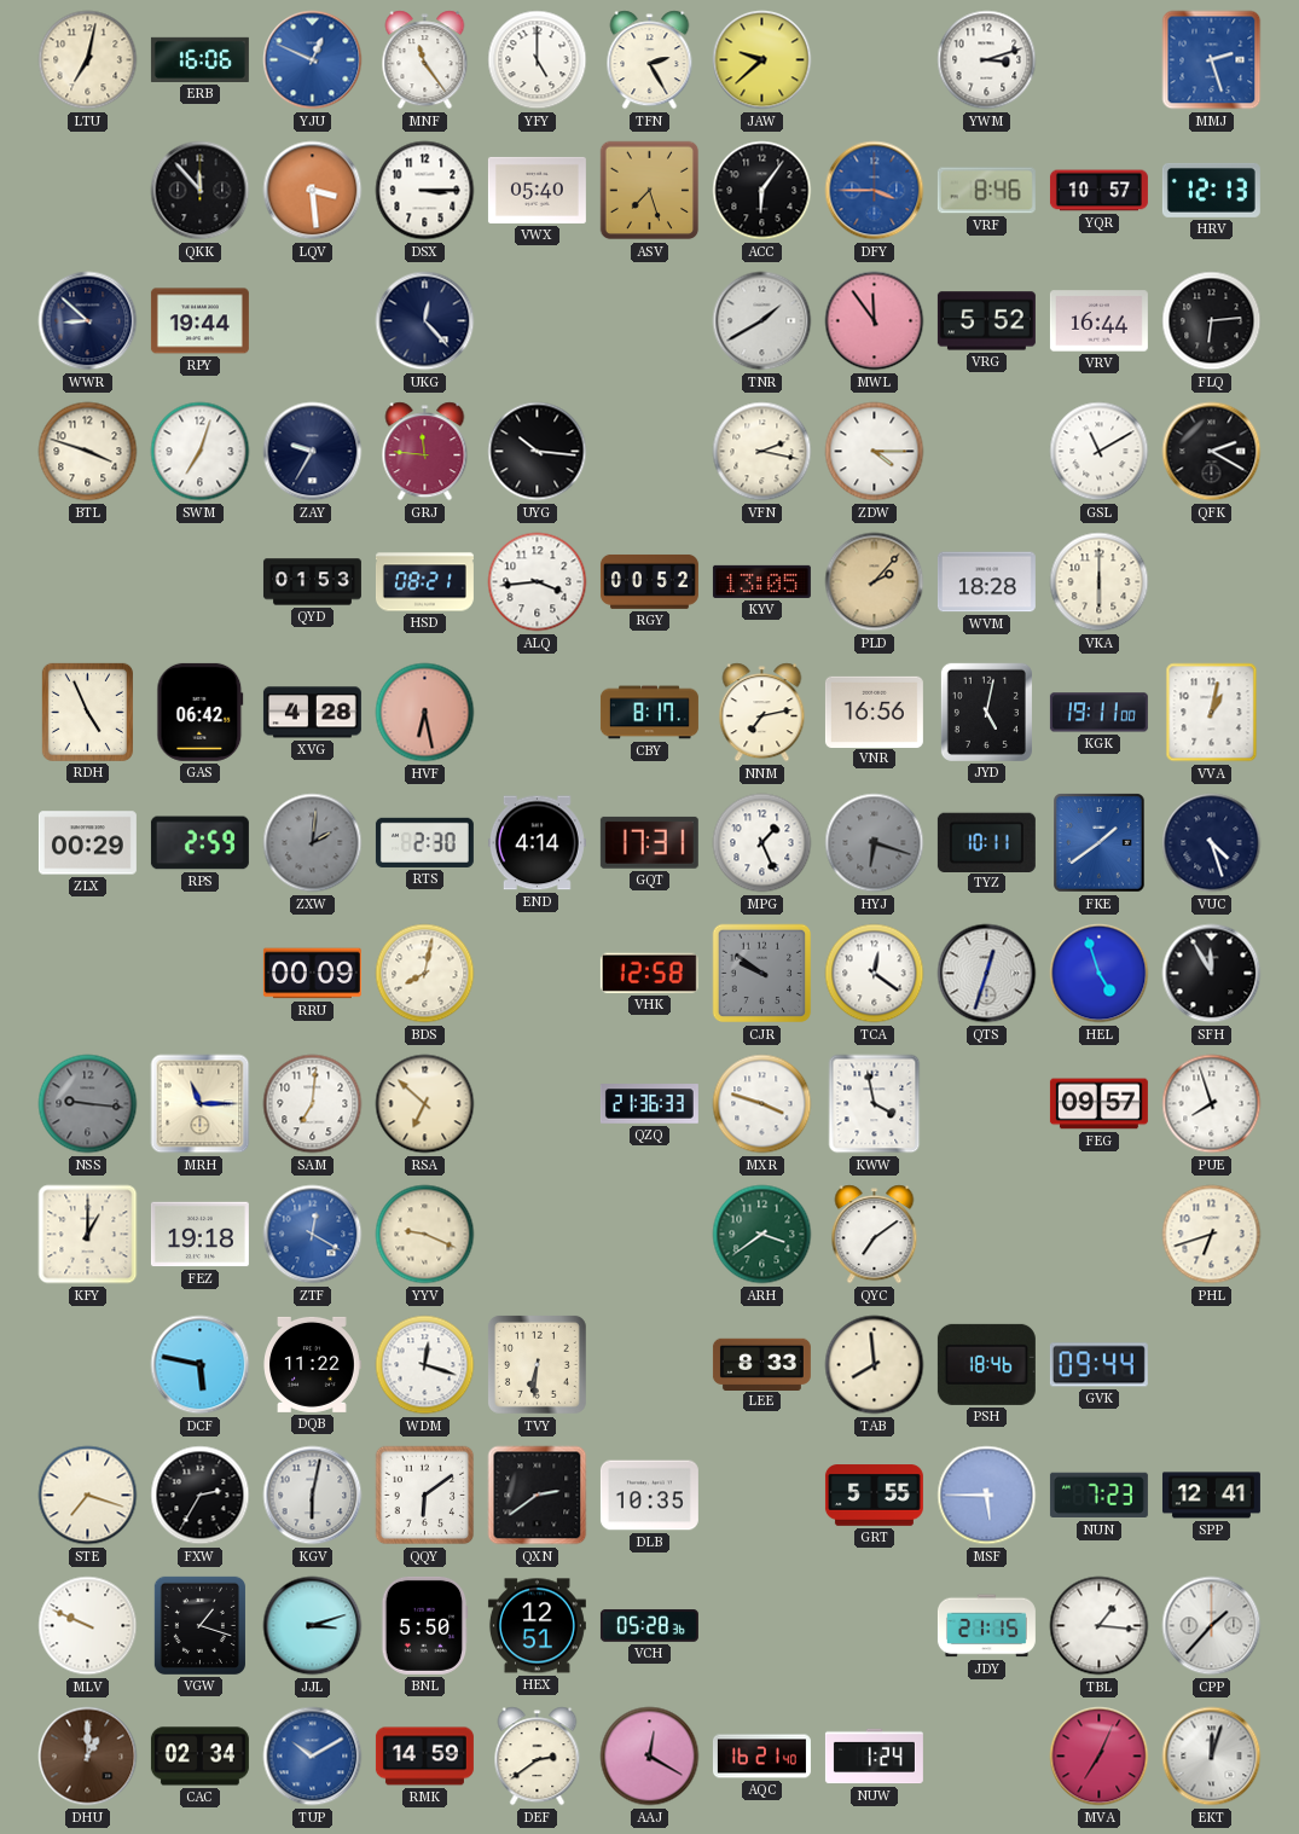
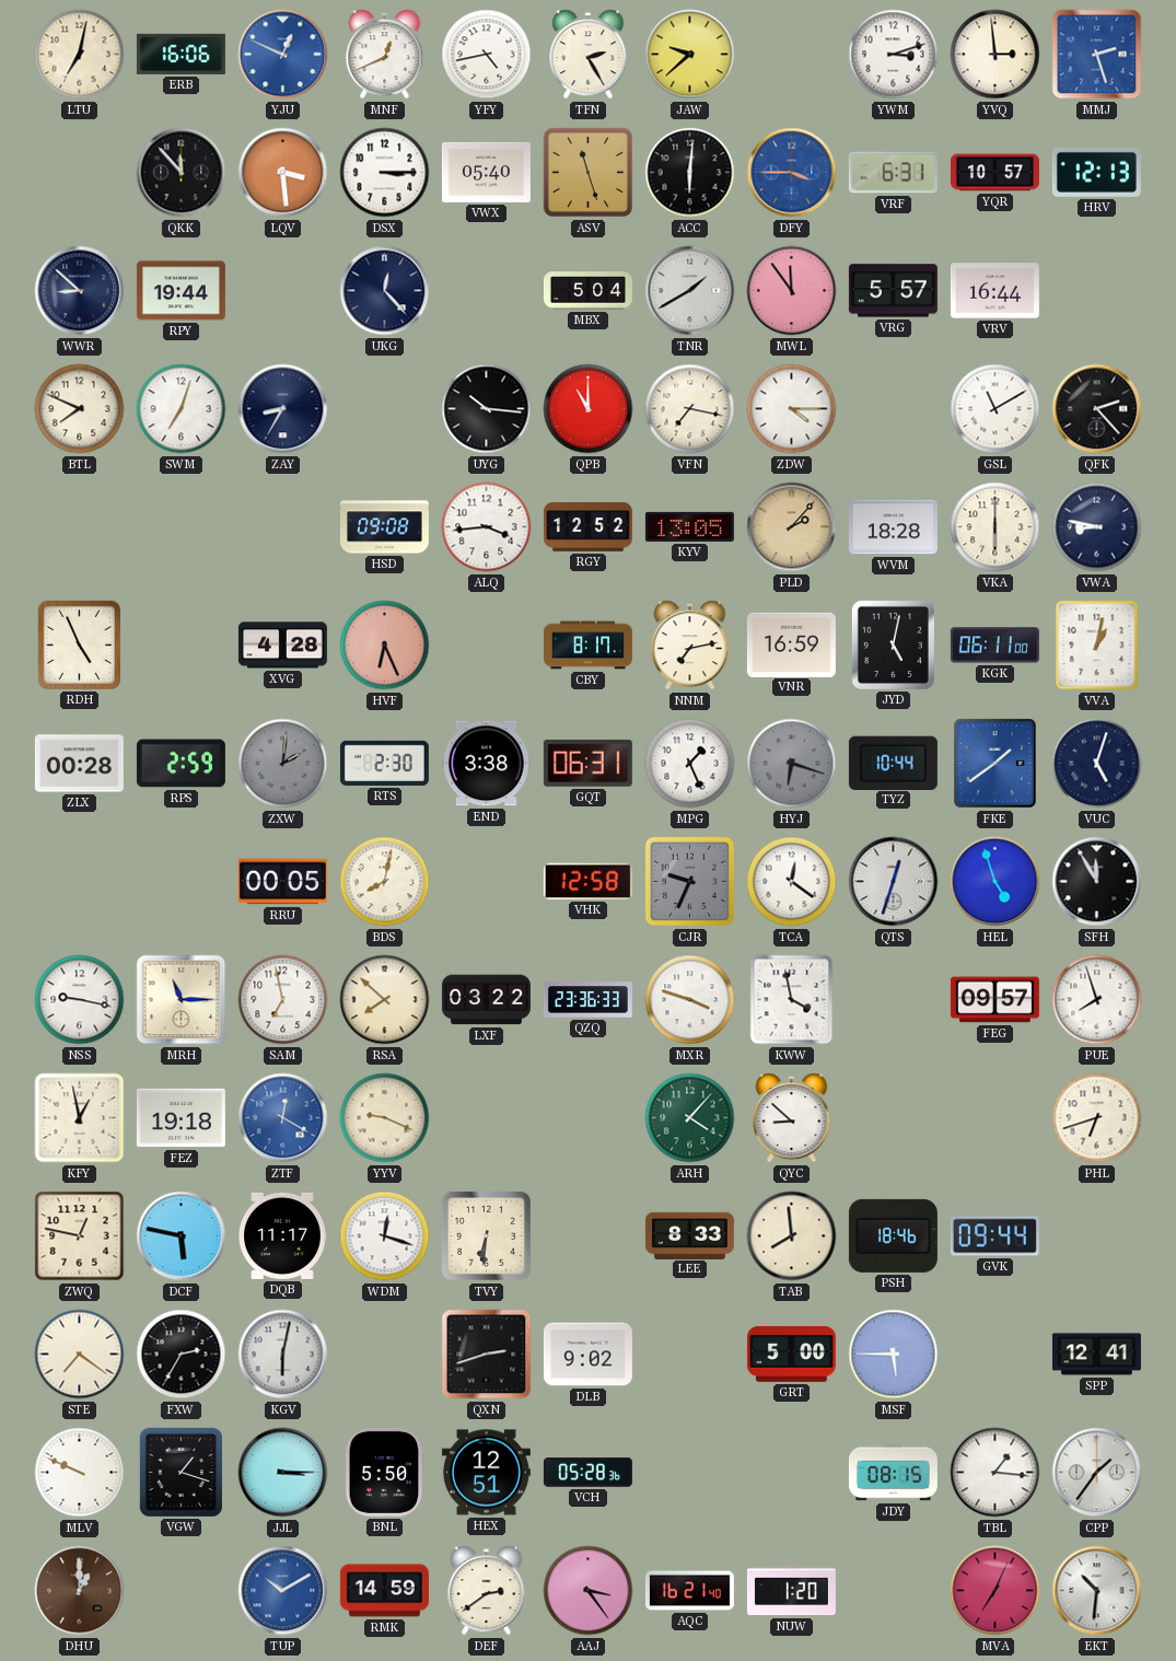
MNF: 11:24 -> 12:41 (385, 55)
YFY: 5:00 -> 4:43 (487, 55)
YVQ: none -> 2:59 (995, 55)
ASV: 7:27 -> 11:27 (589, 173)
ACC: 6:06 -> 6:01 (690, 173)
VRF: 8:46 -> 6:31 (893, 173)
MBX: none -> 5:04 (587, 291)
VRG: 5:52 -> 5:57 (893, 291)
FLQ: 6:14 -> none (1212, 321)
BTL: 3:48 -> 7:49 (80, 409)
ZAY: 9:35 -> 8:35 (283, 409)
GRJ: 11:46 -> none (425, 452)
QPB: none -> 11:00 (589, 409)
VFN: 2:17 -> 7:17 (690, 409)
QFK: 2:20 -> 2:23 (1097, 409)
QYD: 01:53 -> none (312, 582)
HSD: 08:21 -> 09:08 (384, 527)
RGY: 00:52 -> 12:52 (587, 526)
VWA: none -> 8:47 (1097, 527)
GAS: 06:42 -> none (201, 712)
HVF: 6:28 -> 6:26 (385, 646)
VNR: 16:56 -> 16:59 (791, 644)
KGK: 19:11 -> 06:11 (994, 646)
ZLX: 00:29 -> 00:28 (79, 764)
END: 4:14 -> 3:38 (486, 764)
GQT: 17:31 -> 06:31 (587, 763)
TYZ: 10:11 -> 10:44 (893, 763)
VUC: 4:27 -> 5:03 (1097, 764)
RRU: 00:09 -> 00:05 (282, 882)
CJR: 9:51 -> 9:34 (690, 882)
NSS: 9:16 -> 9:17 (80, 1000)
NSS dial: grey -> white (80, 1000)
SAM: 7:01 -> 6:58 (283, 1000)
RSA: 6:52 -> 7:52 (385, 1000)
LXF: none -> 03:22 (486, 1000)
QZQ: 21:36 -> 23:36 (587, 1000)
KFY: 1:00 -> 12:58 (80, 1118)
ARH: 3:39 -> 4:07 (690, 1118)
QYC: 7:09 -> 8:52 (792, 1118)
ZWQ: none -> 12:47 (80, 1236)
DQB: 11:22 -> 11:17 (282, 1235)
STE: 7:18 -> 7:21 (80, 1355)
QQY: 6:09 -> none (425, 1496)
QXN: 2:39 -> 2:42 (487, 1355)
DLB: 10:35 -> 9:02 (587, 1355)
GRT: 5:55 -> 5:00 (791, 1355)
NUN: 7:23 -> none (1098, 1496)
JJL: 3:12 -> 3:15 (283, 1473)
JDY: 21:15 -> 08:15 (893, 1473)
CPP: 1:37 -> 1:36 (1097, 1473)
CAC: 02:34 -> none (199, 1757)
AAJ: 12:20 -> 3:24 (589, 1591)
NUW: 1:24 -> 1:20 (791, 1591)
EKT: 12:03 -> 10:31 (1097, 1591)
